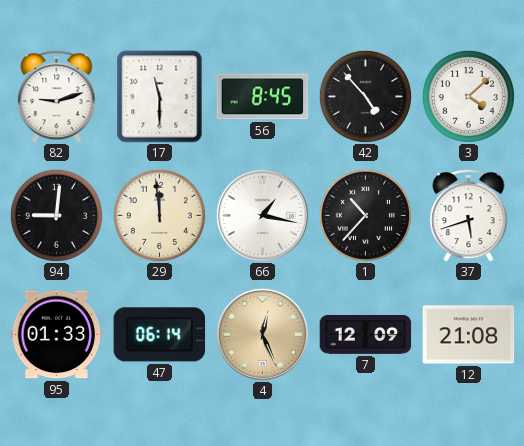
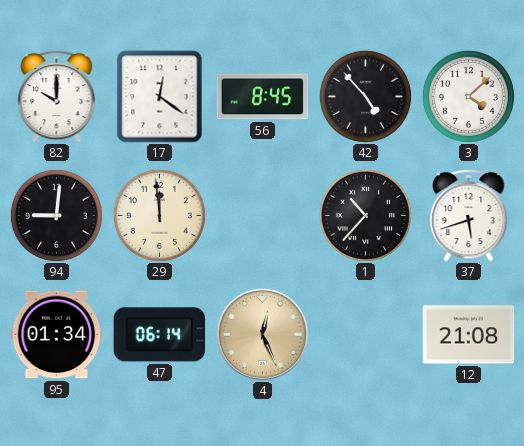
82: 9:12 -> 10:00 (57, 96)
17: 11:30 -> 12:21 (160, 97)
66: 1:17 -> none (262, 215)
95: 01:33 -> 01:34 (57, 335)
7: 12:09 -> none (366, 335)
